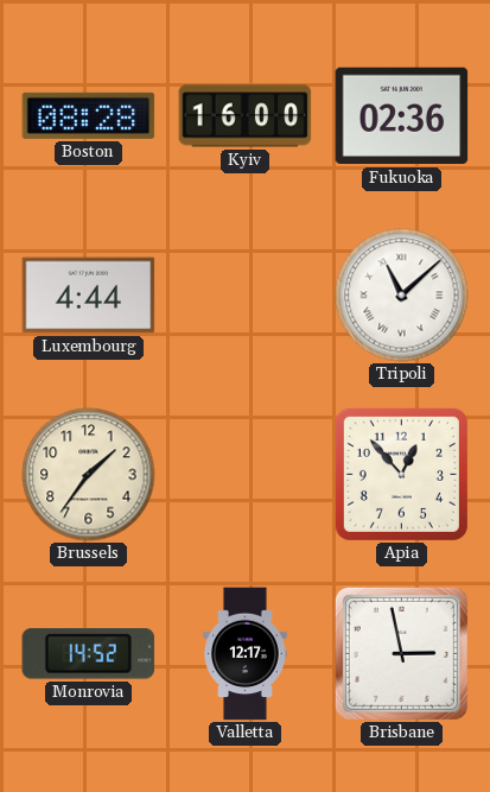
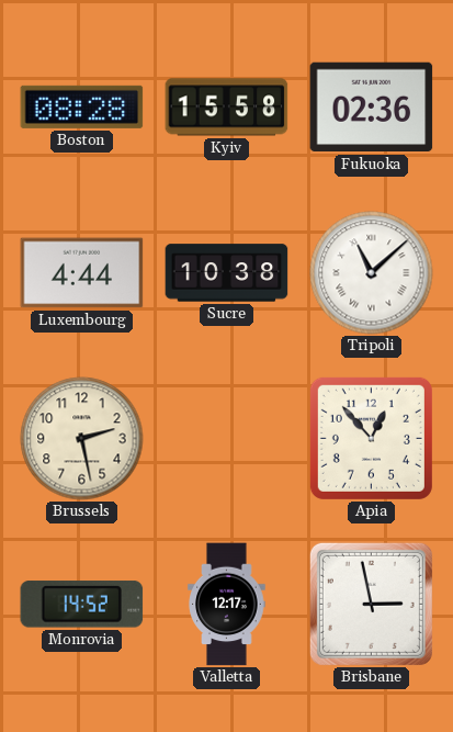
Kyiv: 16:00 -> 15:58 (227, 108)
Sucre: none -> 10:38 (227, 273)
Brussels: 1:36 -> 2:28 (82, 439)
